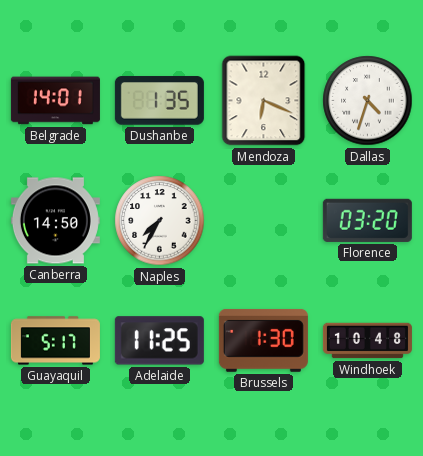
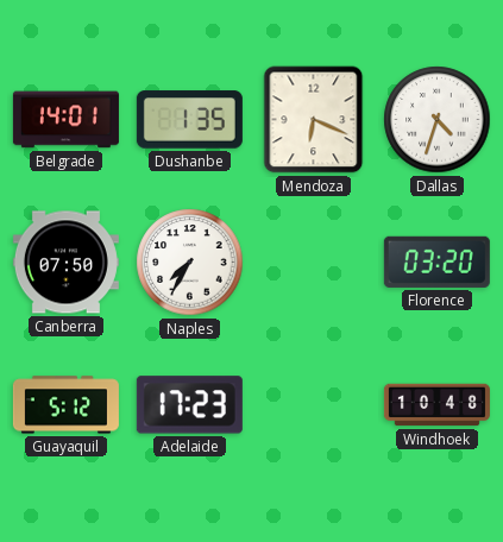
Canberra: 14:50 -> 07:50 (65, 263)
Guayaquil: 5:17 -> 5:12 (65, 405)
Adelaide: 11:25 -> 17:23 (189, 405)
Brussels: 1:30 -> none (263, 341)
